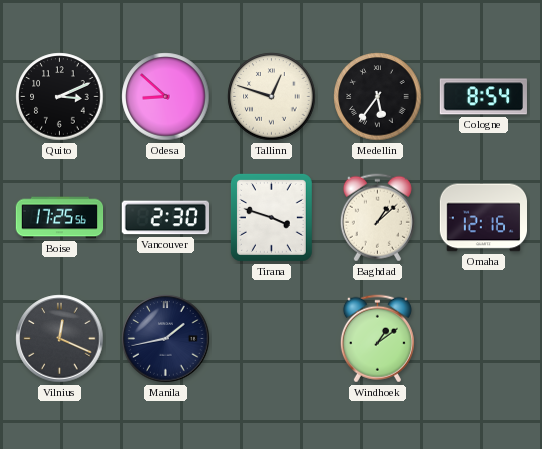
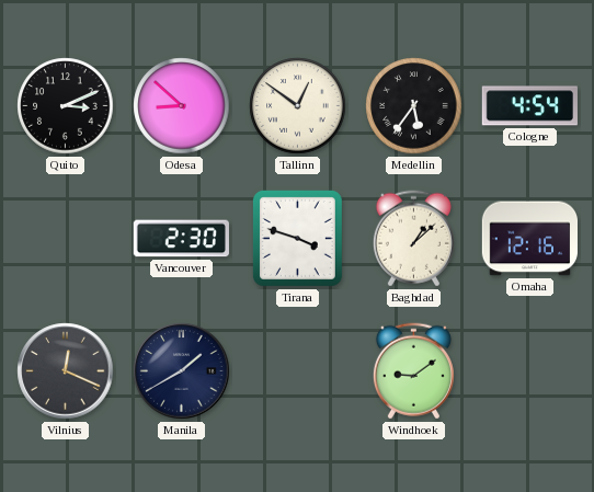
Tallinn: 12:48 -> 12:51 (298, 106)
Cologne: 8:54 -> 4:54 (529, 106)
Boise: 17:25 -> none (60, 218)
Manila: 1:43 -> 1:40 (182, 371)
Windhoek: 1:09 -> 9:09 (413, 371)
